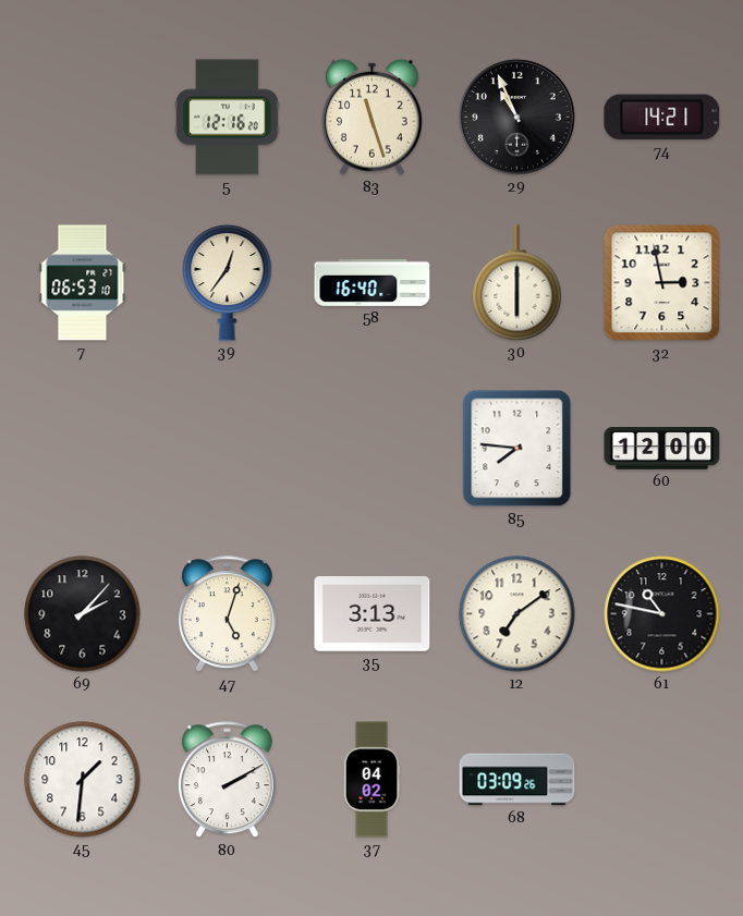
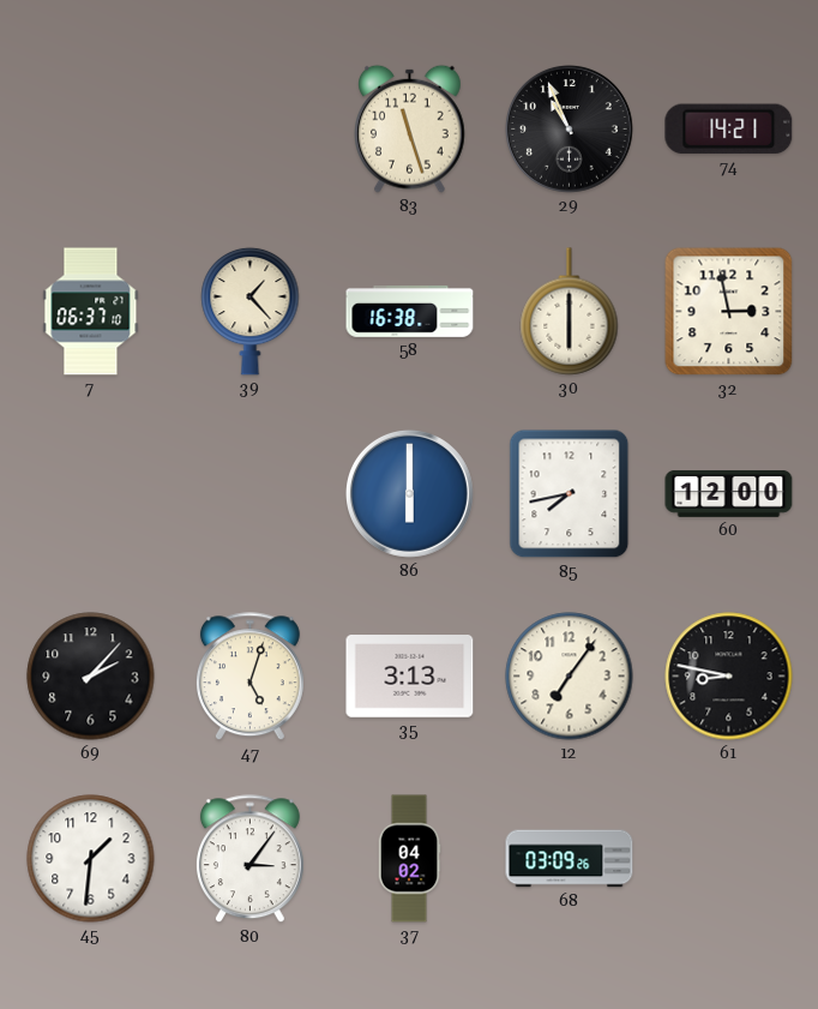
5: 12:16 -> none (228, 118)
7: 06:53 -> 06:37 (91, 312)
39: 12:36 -> 1:23 (251, 311)
58: 16:40 -> 16:38 (410, 311)
86: none -> 6:00 (409, 493)
85: 7:46 -> 7:43 (570, 494)
12: 7:09 -> 7:06 (570, 677)
61: 10:47 -> 8:47 (729, 677)
80: 2:10 -> 3:06 (249, 859)
